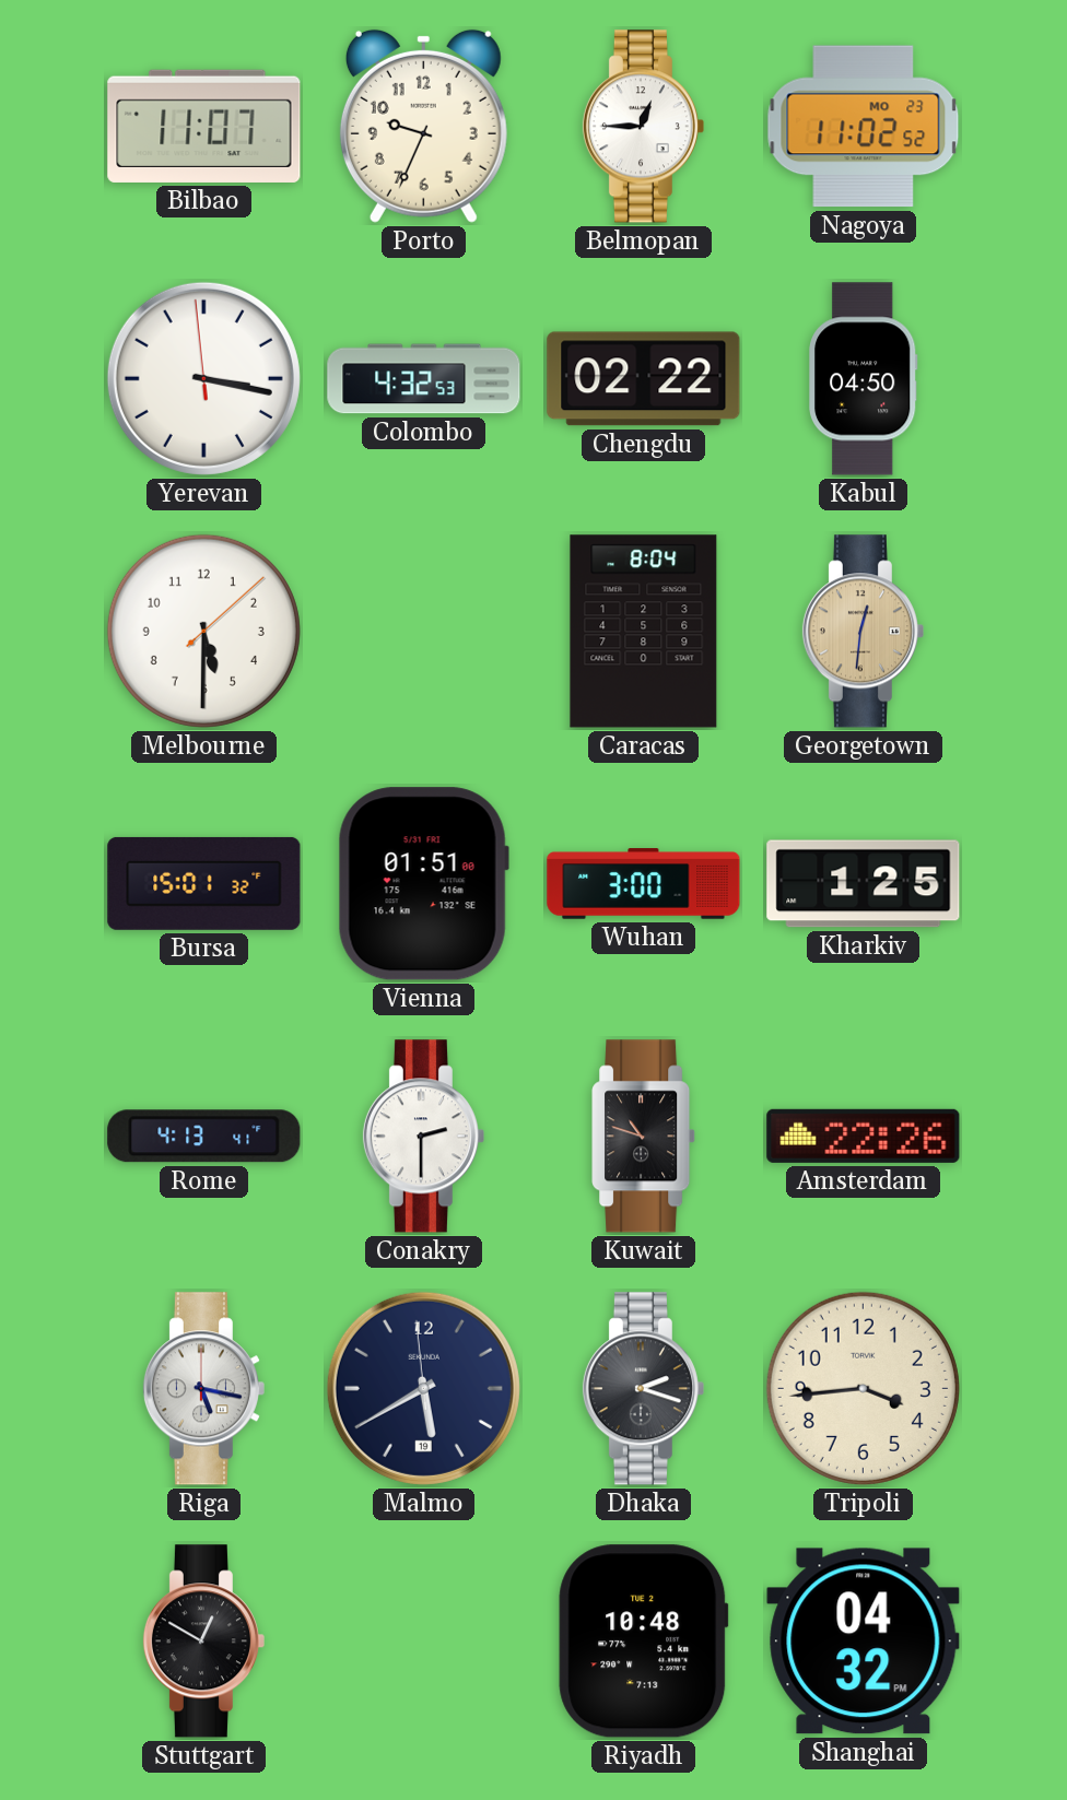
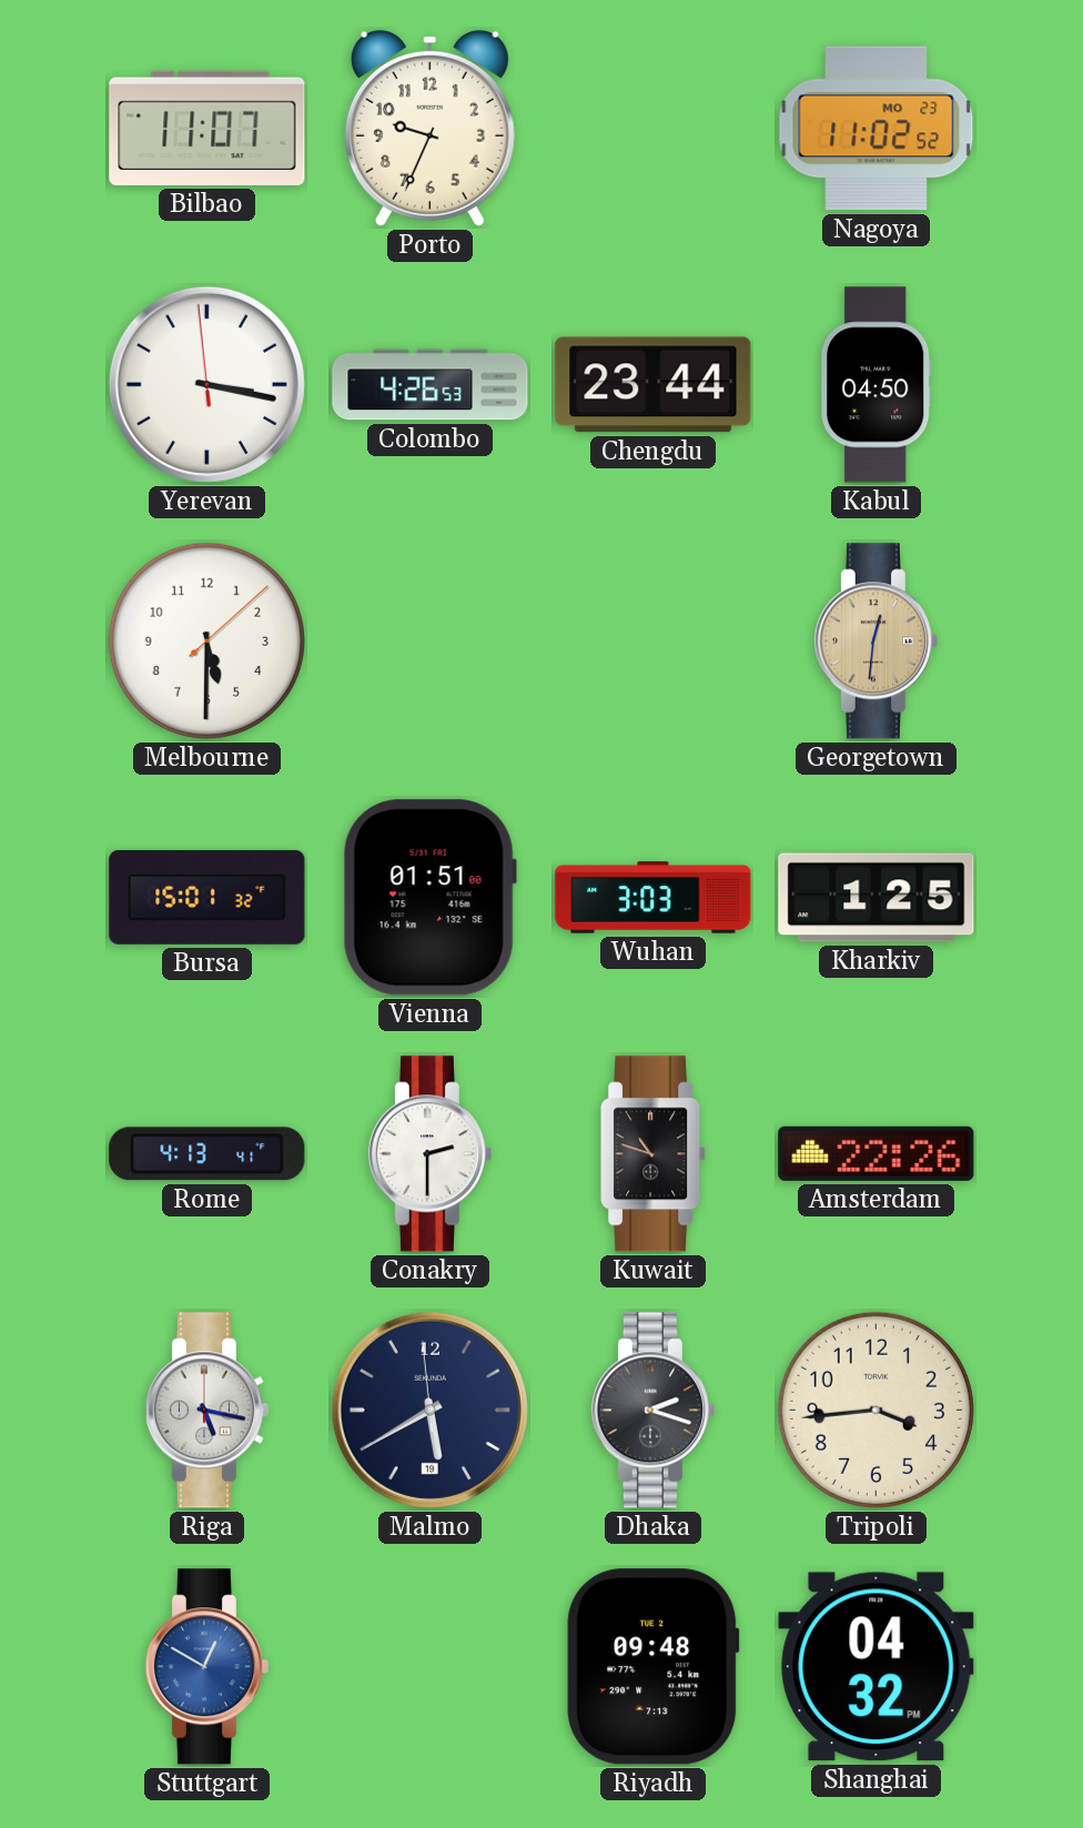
Belmopan: 12:45 -> none (643, 127)
Colombo: 4:32 -> 4:26 (431, 385)
Chengdu: 02:22 -> 23:44 (654, 385)
Caracas: 8:04 -> none (644, 632)
Wuhan: 3:00 -> 3:03 (654, 898)
Stuttgart dial: black -> blue (206, 1667)
Riyadh: 10:48 -> 09:48 (654, 1667)
